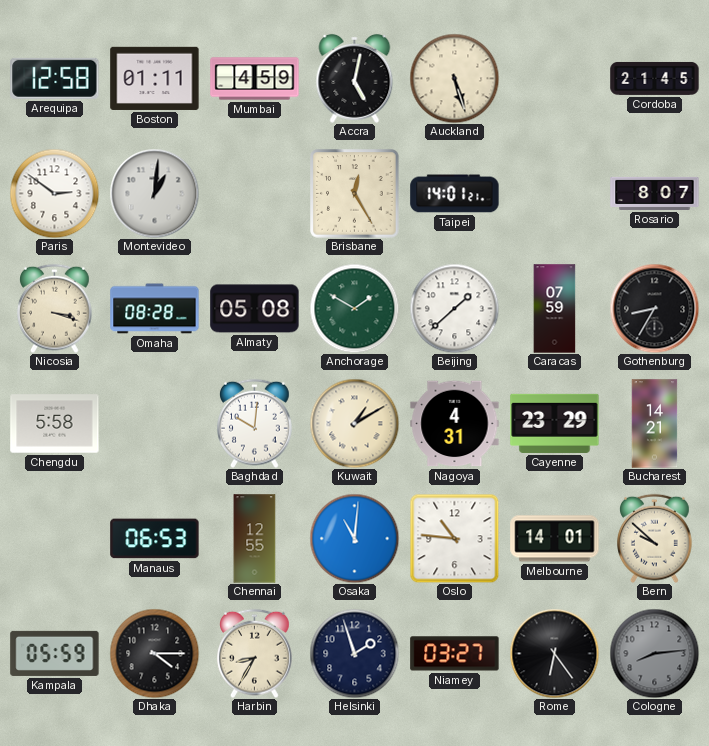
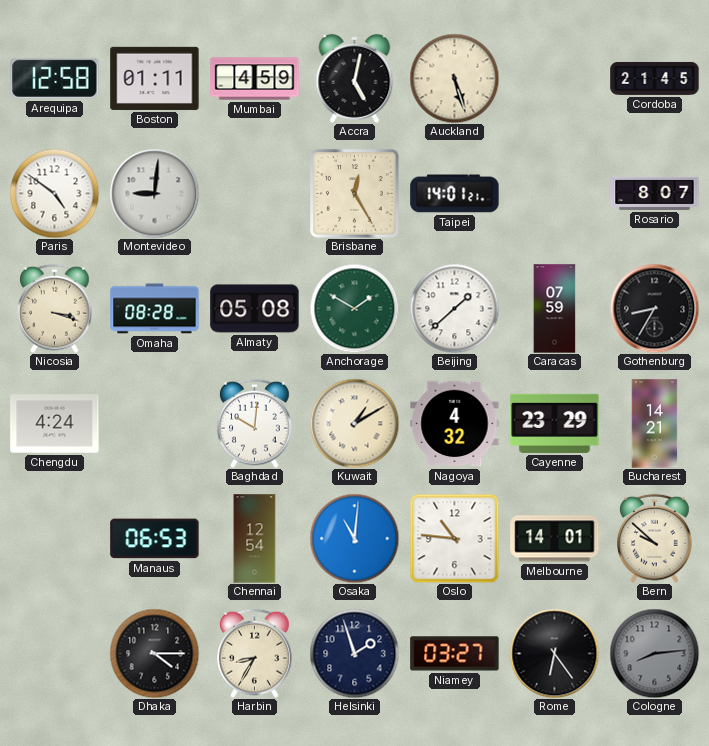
Paris: 2:51 -> 4:51 (54, 193)
Montevideo: 1:01 -> 9:01 (154, 193)
Chengdu: 5:58 -> 4:24 (55, 424)
Nagoya: 4:31 -> 4:32 (455, 424)
Chennai: 12:55 -> 12:54 (255, 539)
Kampala: 05:59 -> none (55, 653)
